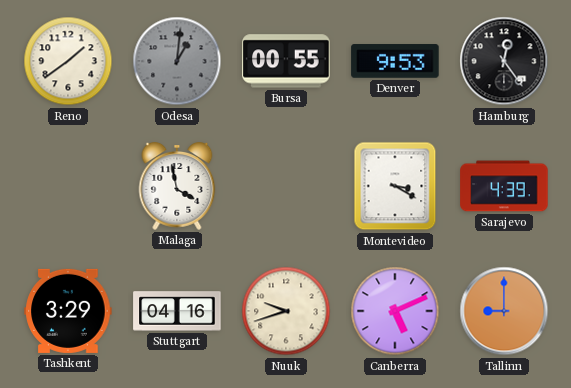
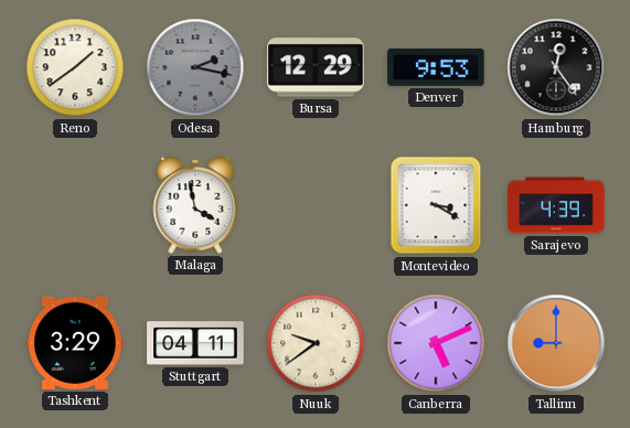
Odesa: 1:01 -> 2:17 (195, 67)
Bursa: 00:55 -> 12:29 (316, 67)
Stuttgart: 04:16 -> 04:11 (195, 343)
Nuuk: 9:42 -> 9:39 (316, 343)
